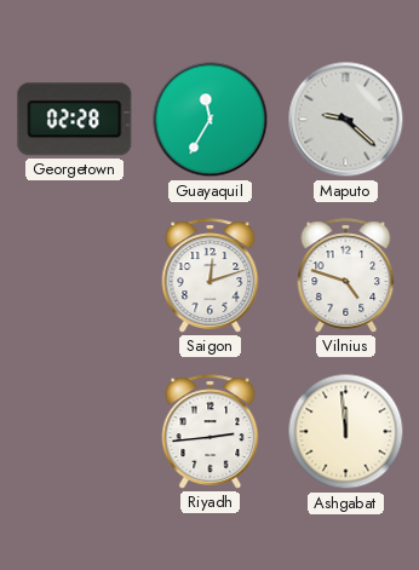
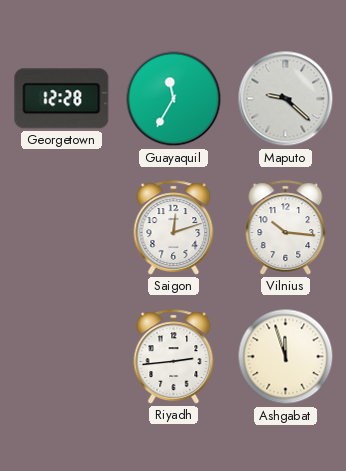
Georgetown: 02:28 -> 12:28 (62, 99)
Vilnius: 4:48 -> 10:16 (286, 228)
Ashgabat: 11:59 -> 11:57 (286, 357)
